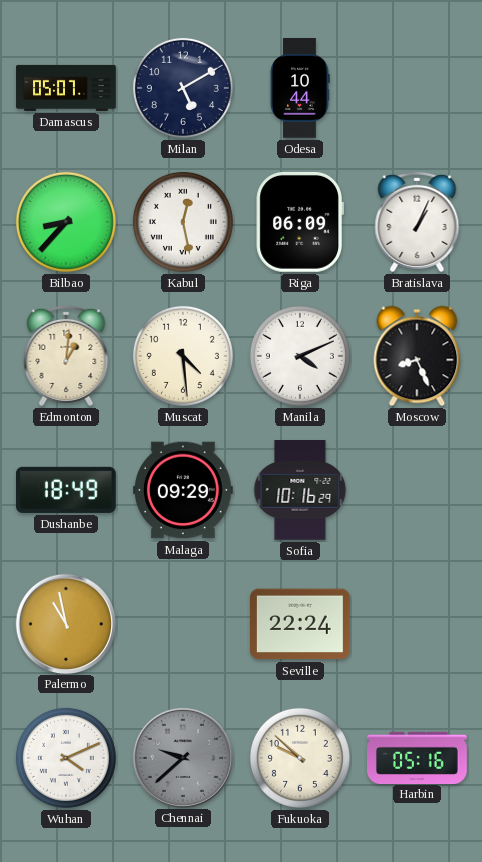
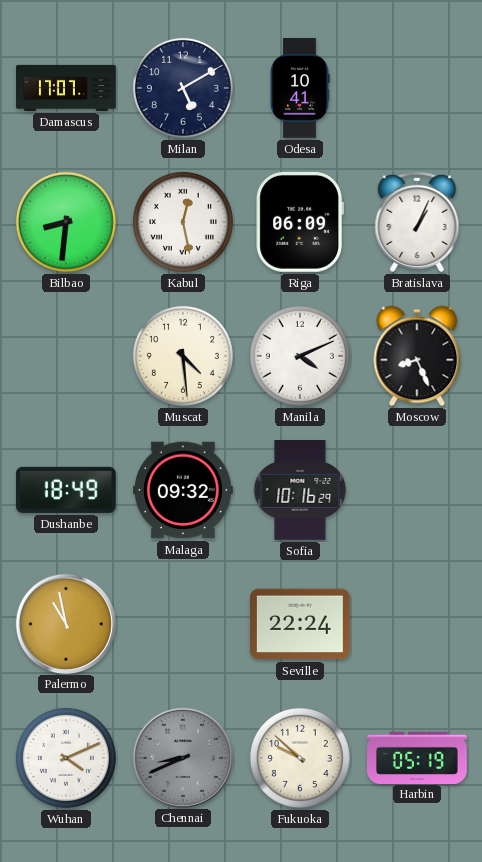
Damascus: 05:07 -> 17:07 (66, 88)
Odesa: 10:44 -> 10:41 (300, 88)
Bilbao: 8:37 -> 8:31 (66, 222)
Edmonton: 1:01 -> none (66, 356)
Malaga: 09:29 -> 09:32 (184, 490)
Chennai: 9:38 -> 8:41 (182, 757)
Harbin: 05:16 -> 05:19 (418, 757)
